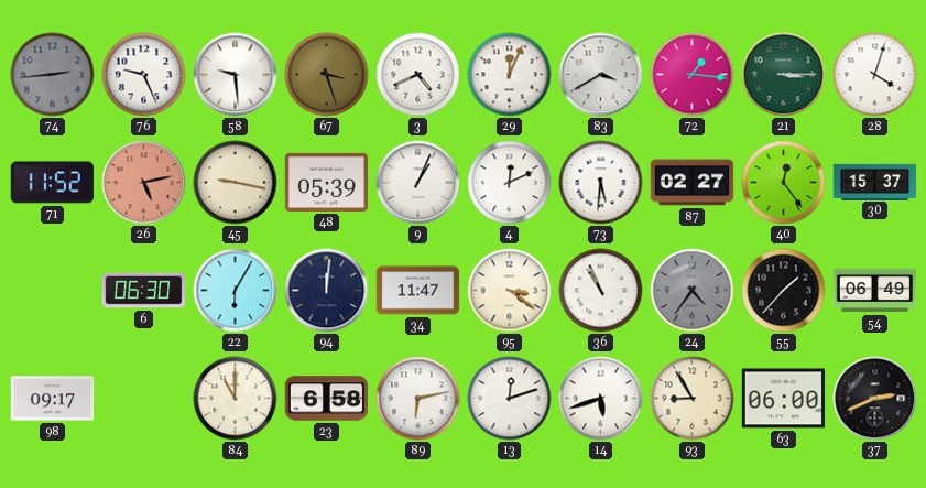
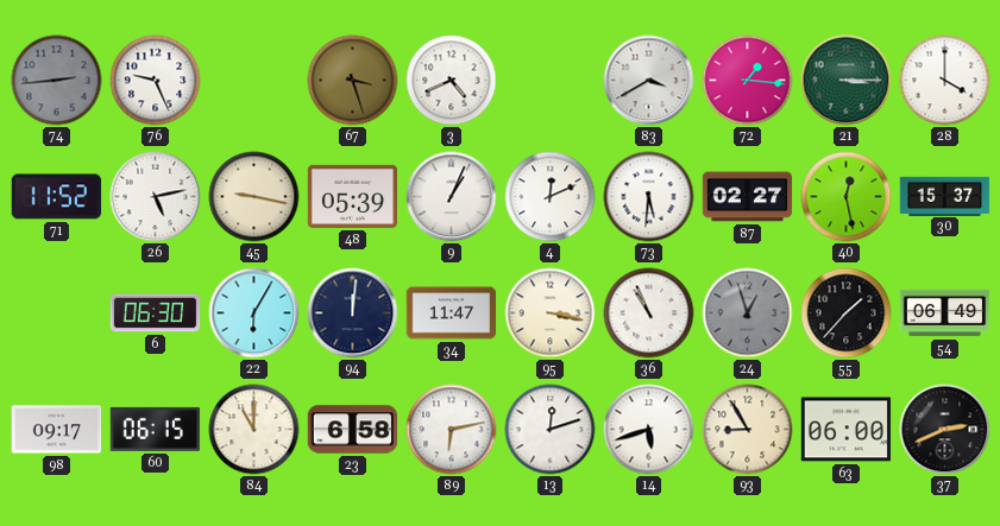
58: 9:29 -> none (236, 75)
29: 12:04 -> none (510, 75)
28: 4:03 -> 4:00 (945, 81)
26 dial: salmon -> white (156, 197)
40: 12:24 -> 12:28 (847, 197)
95: 3:21 -> 3:17 (551, 313)
24: 4:36 -> 12:57 (748, 313)
60: none -> 06:15 (156, 429)
